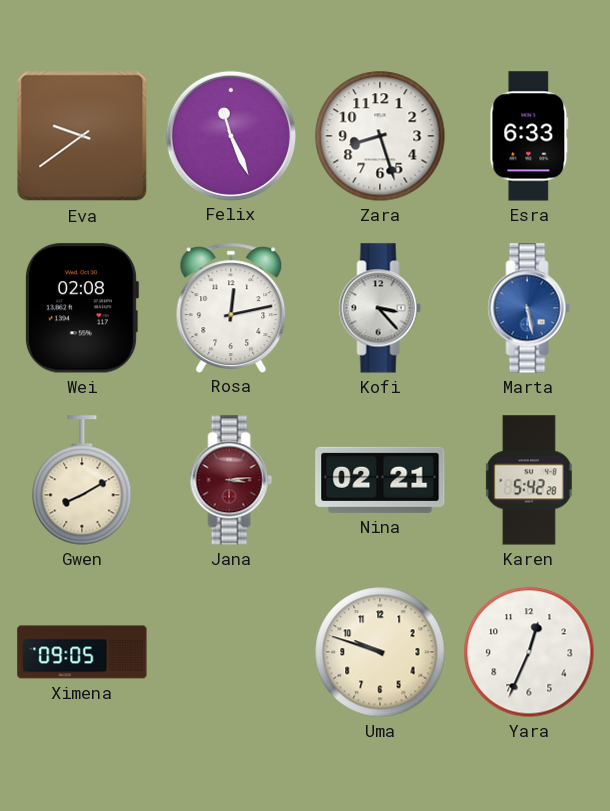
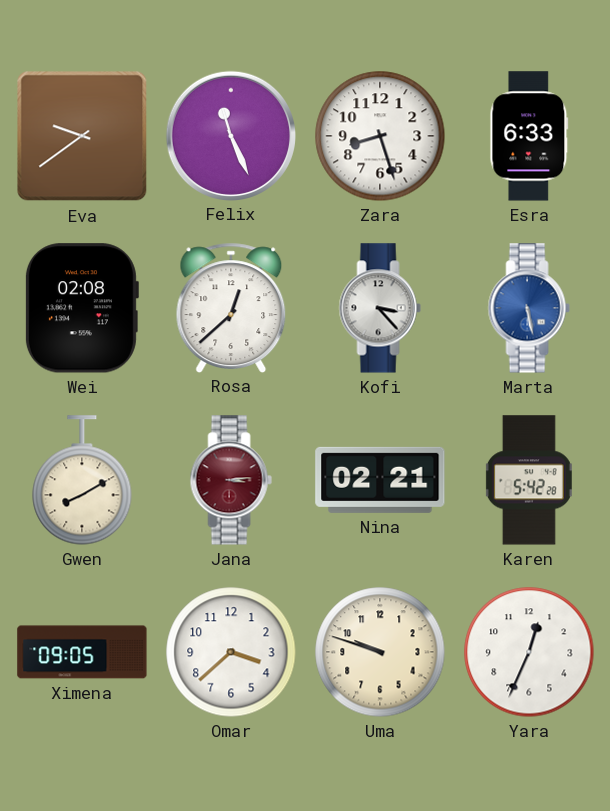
Rosa: 12:13 -> 12:38 (231, 307)
Omar: none -> 3:38 (231, 652)
